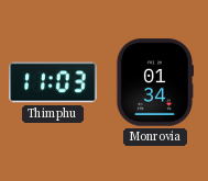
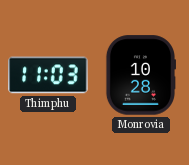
Monrovia: 01:34 -> 10:28 (141, 75)
